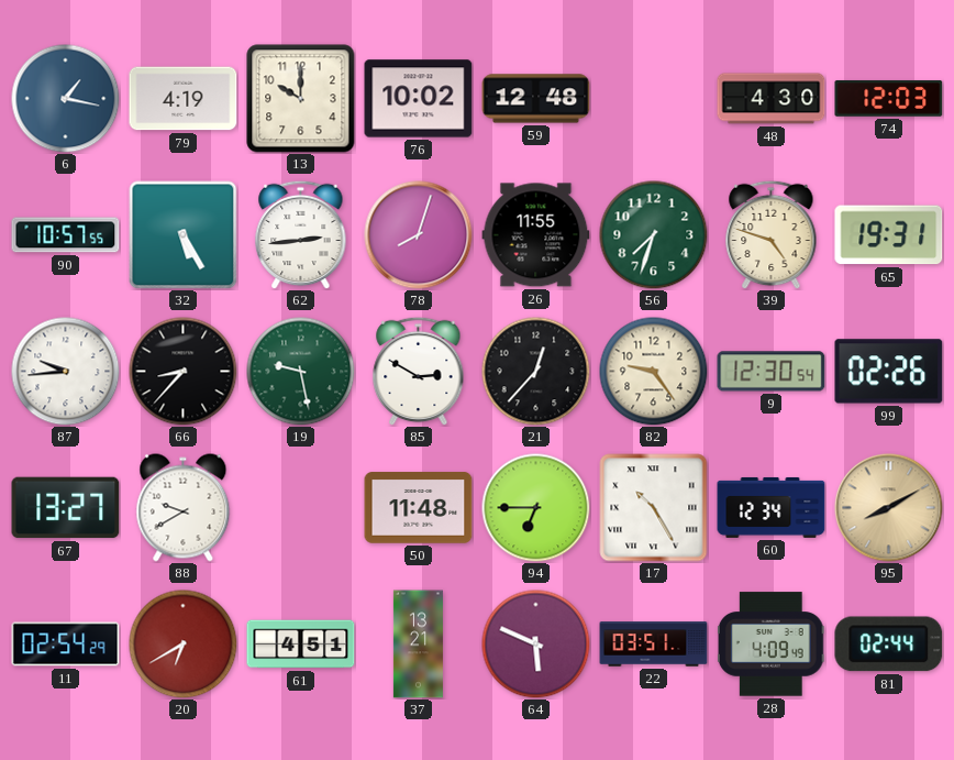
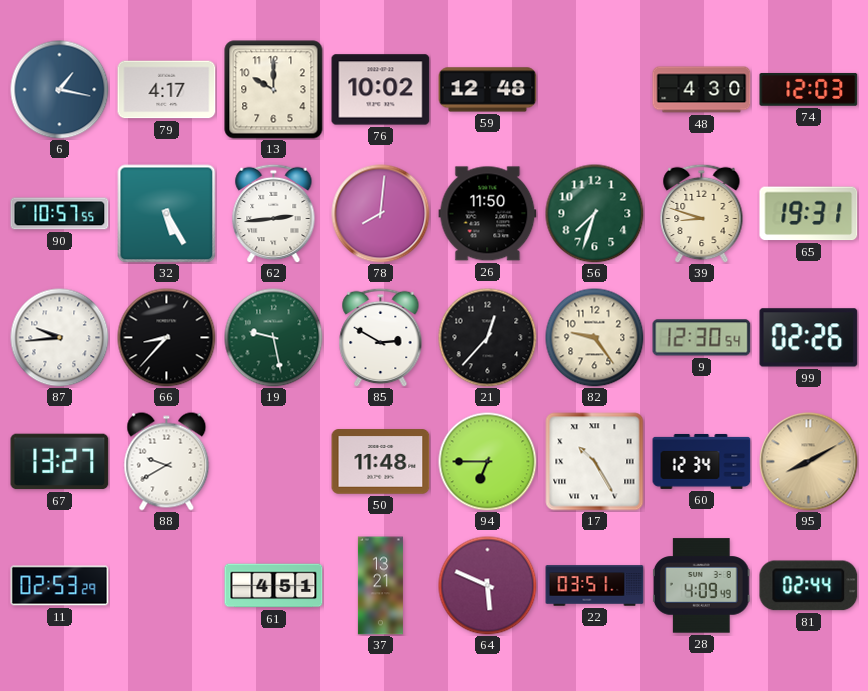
79: 4:19 -> 4:17 (167, 90)
78: 8:03 -> 8:01 (381, 214)
26: 11:55 -> 11:50 (488, 214)
39: 4:48 -> 8:48 (702, 213)
11: 02:54 -> 02:53 (60, 586)
20: 6:40 -> none (184, 645)
